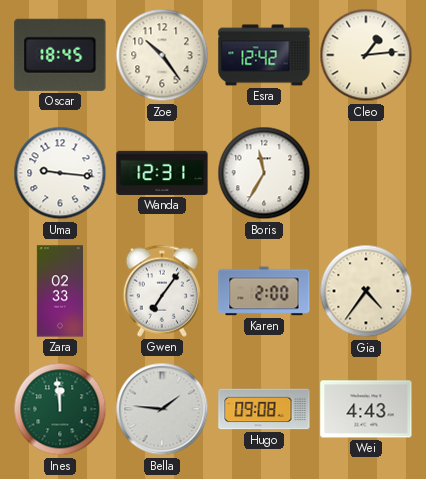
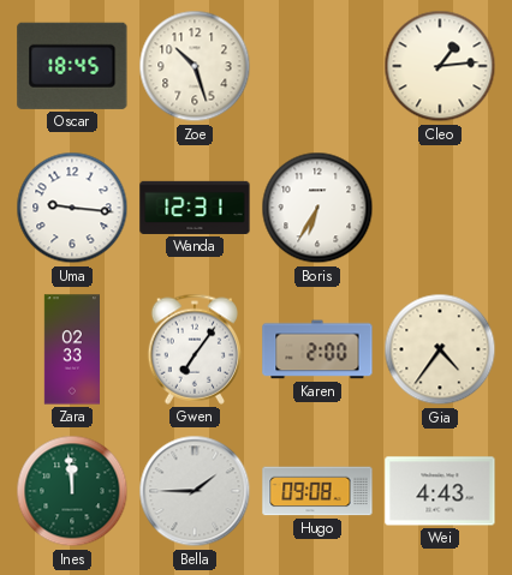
Zoe: 10:24 -> 10:27 (195, 66)
Esra: 12:42 -> none (264, 55)
Boris: 11:35 -> 6:35 (317, 208)
Bella: 1:46 -> 1:45 (195, 491)
